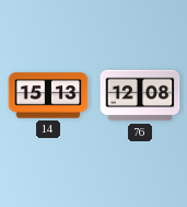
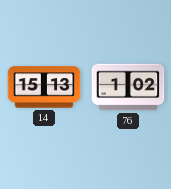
76: 12:08 -> 1:02 (128, 87)
